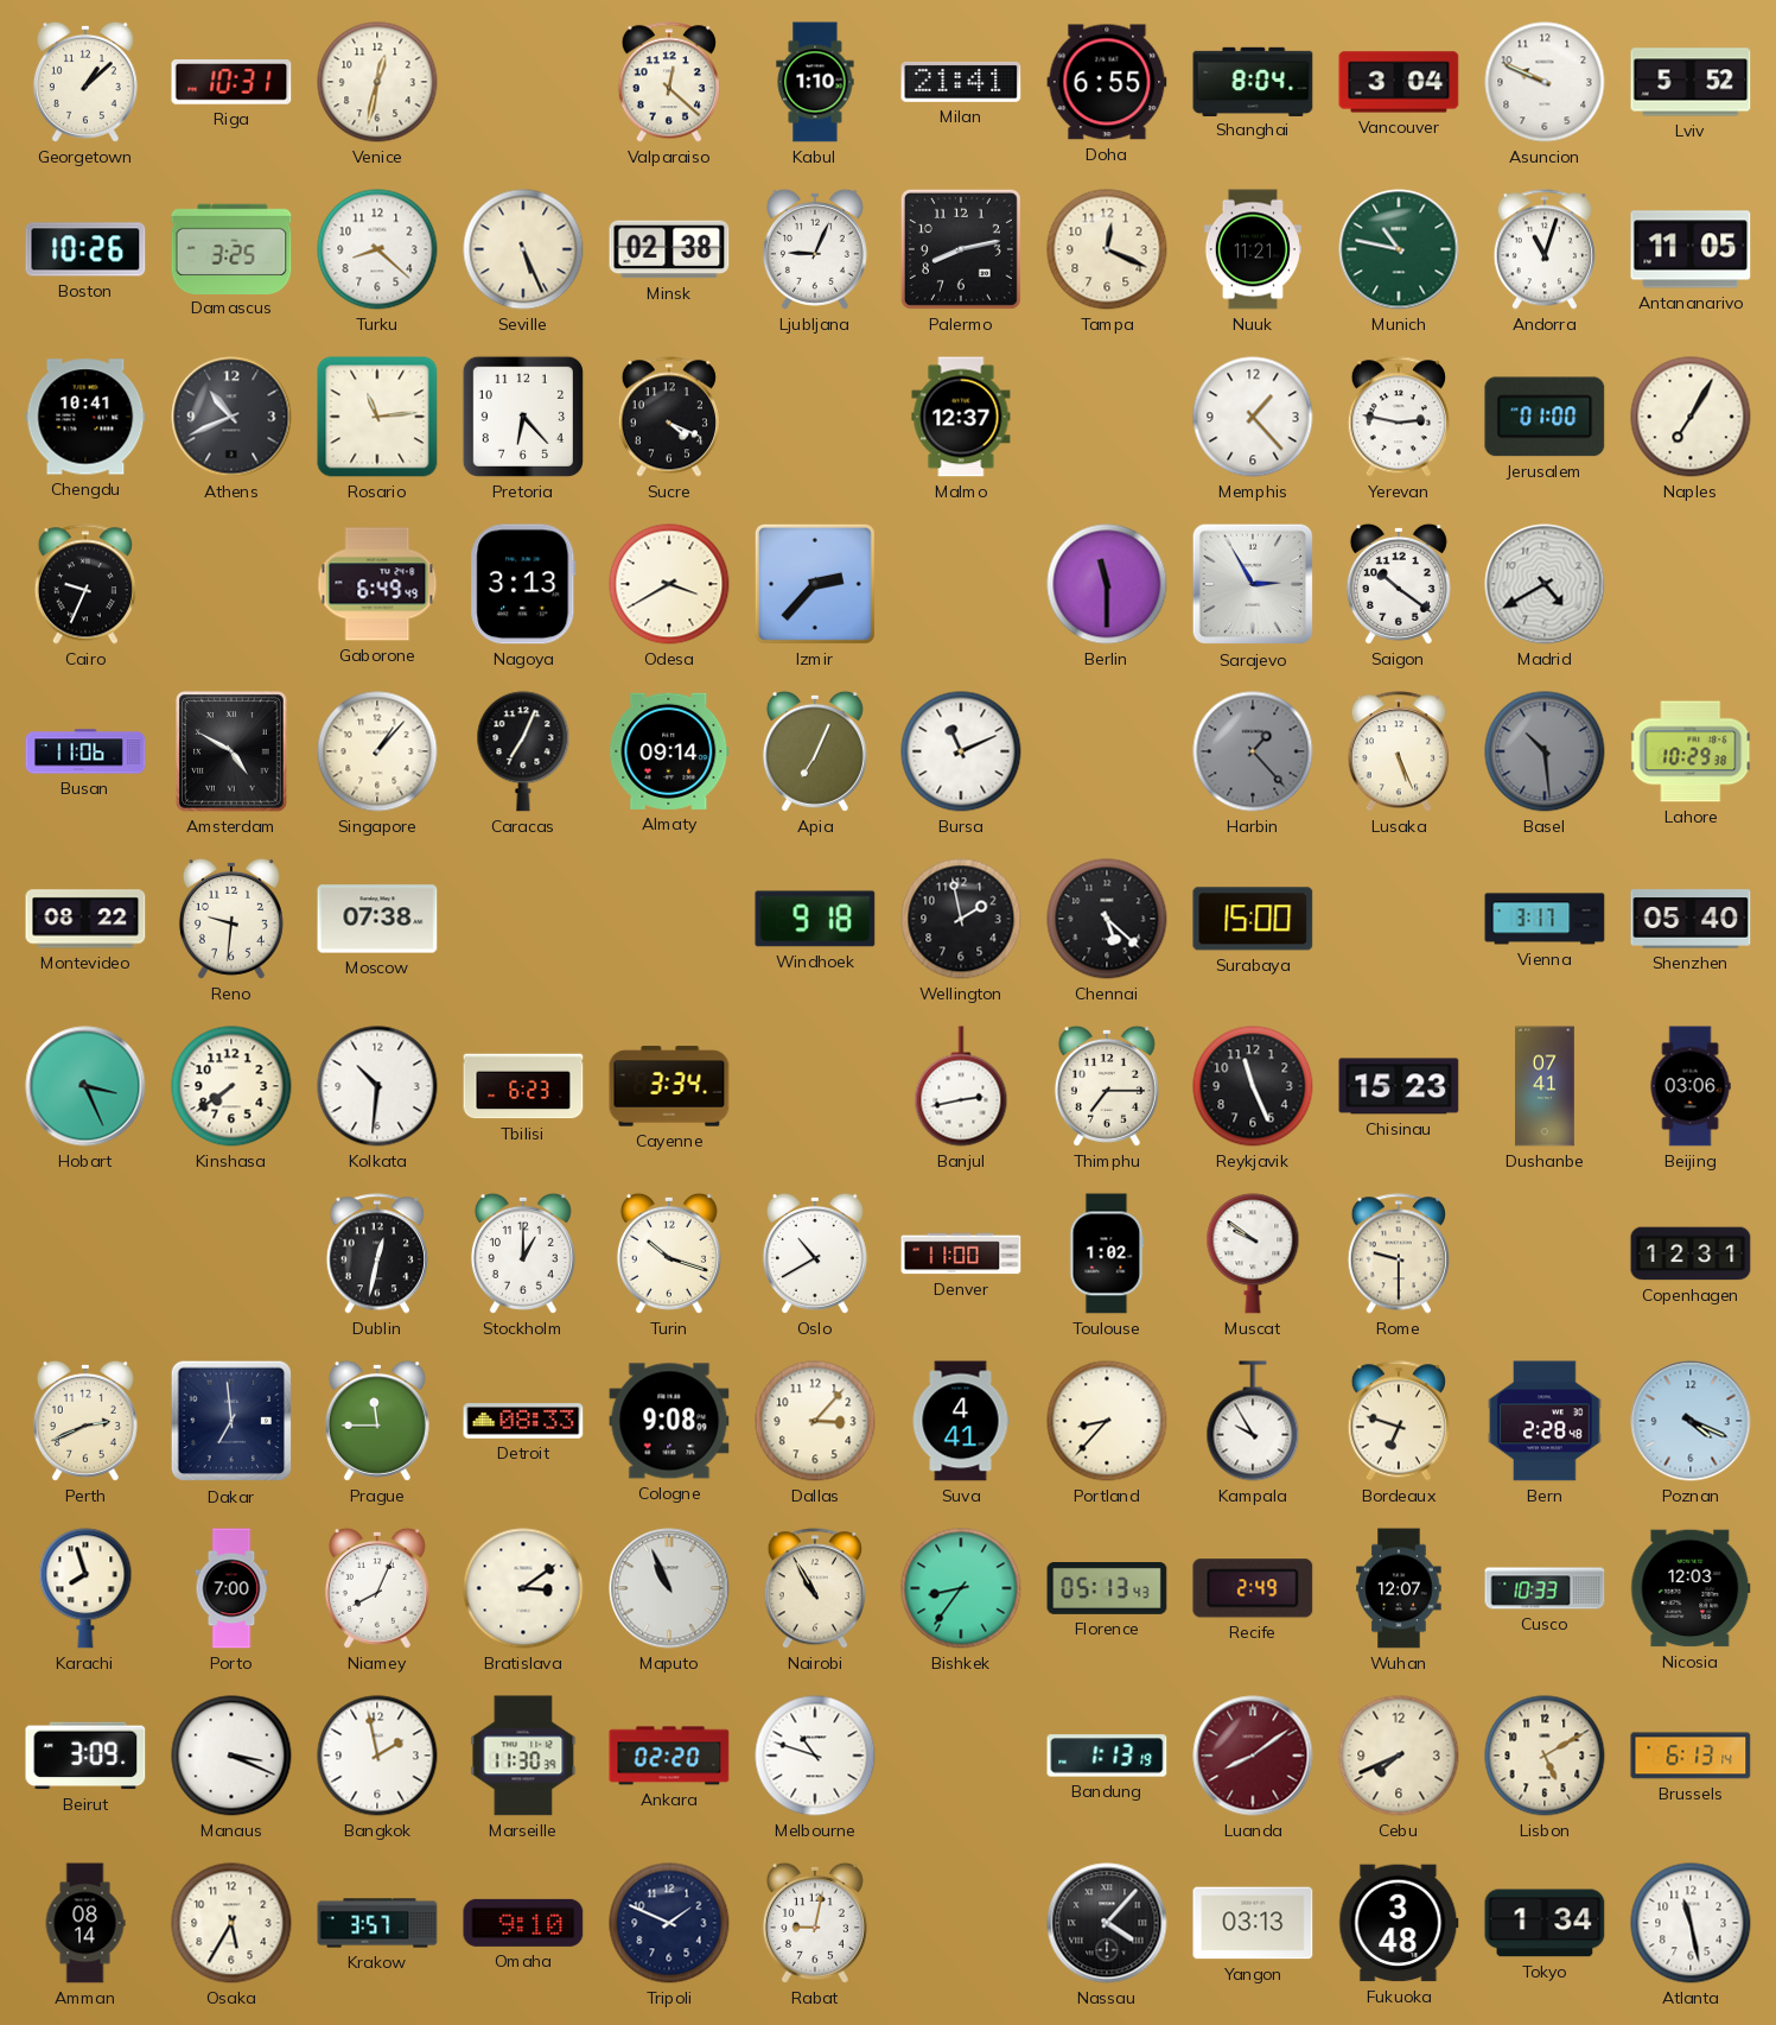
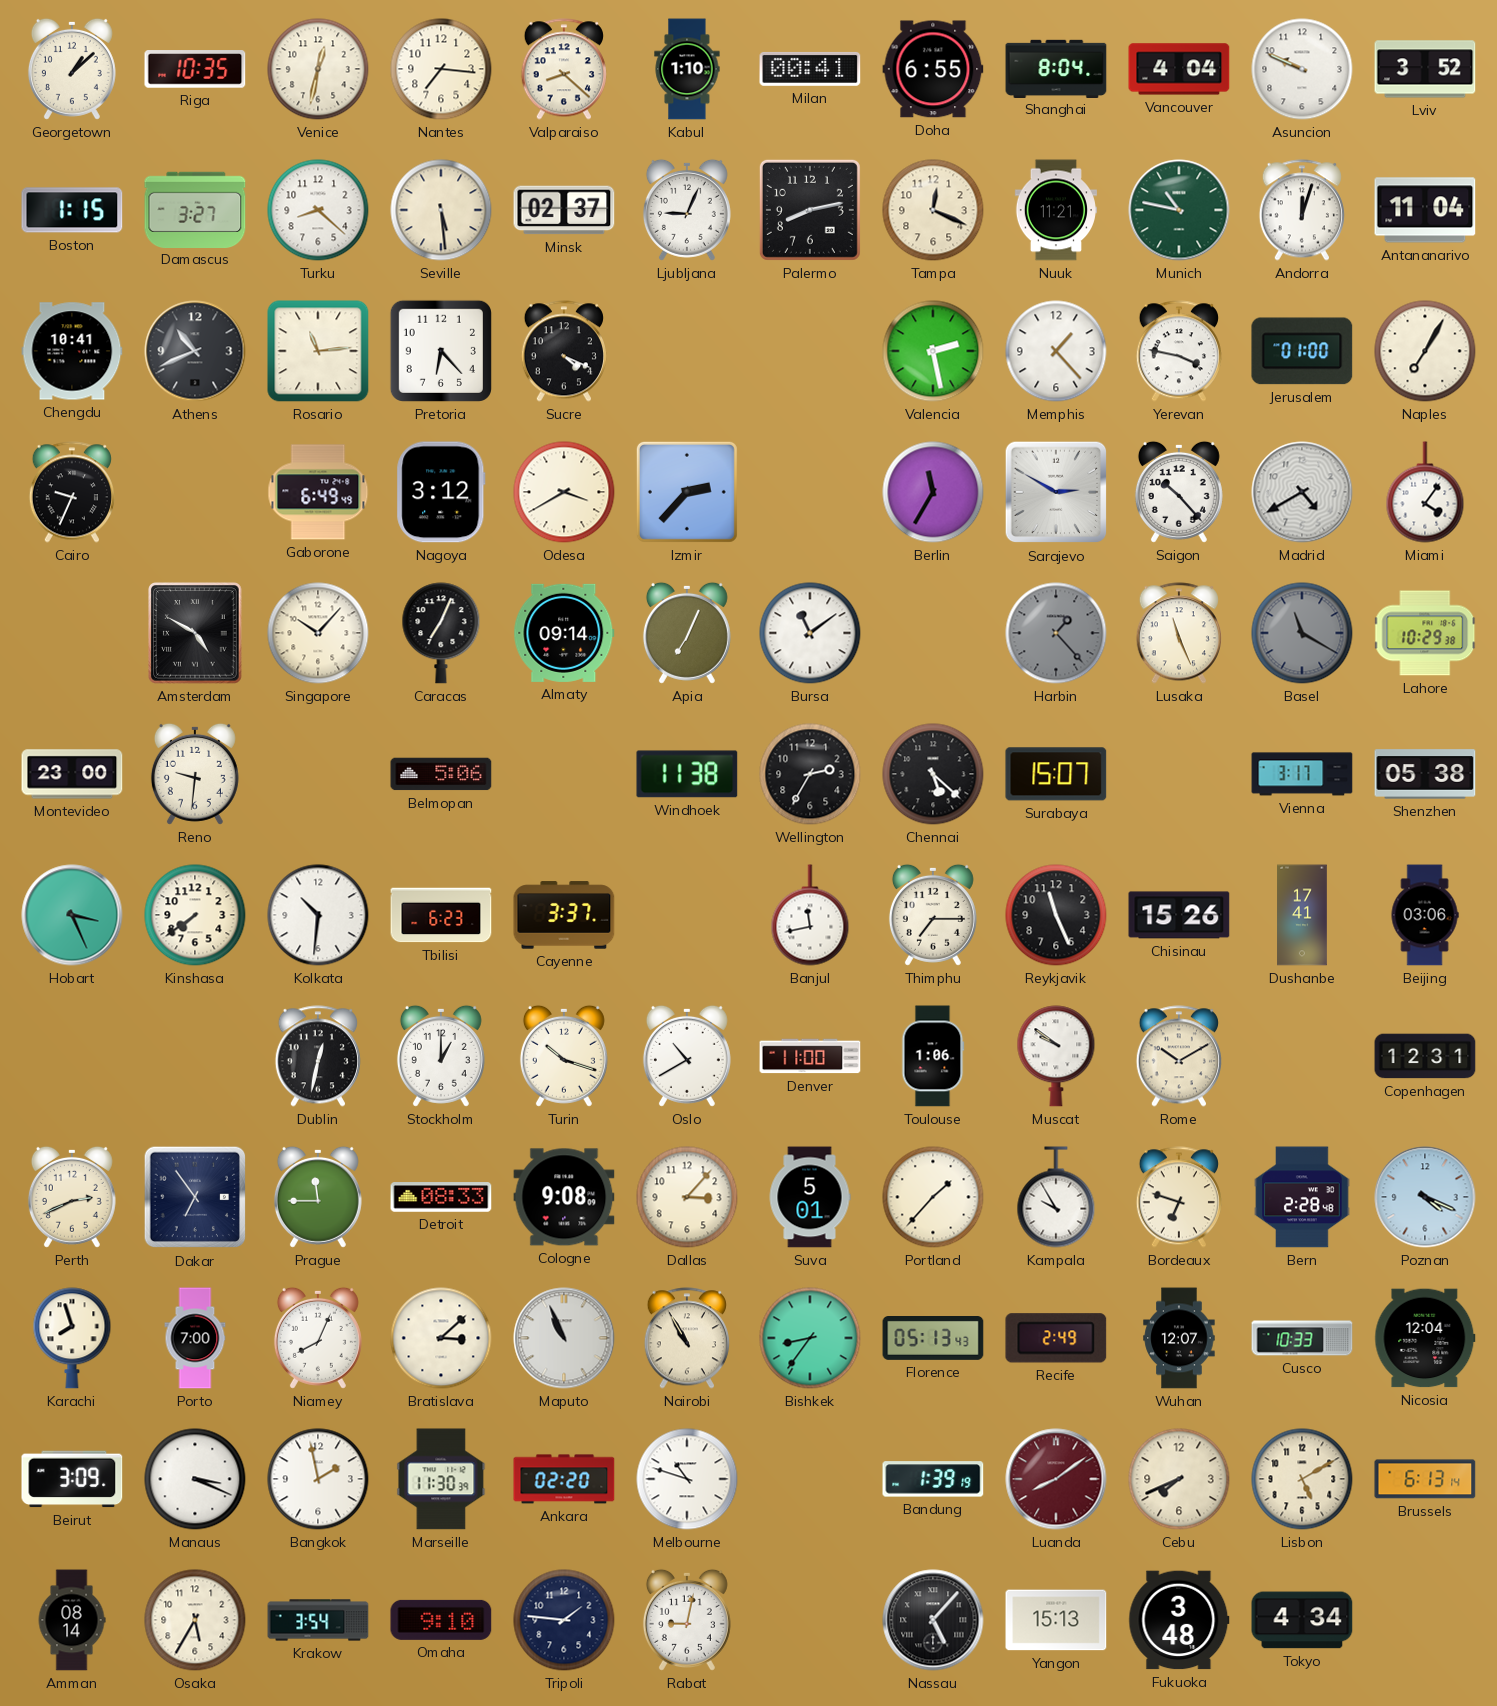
Riga: 10:31 -> 10:35 (195, 69)
Nantes: none -> 7:16 (441, 69)
Valparaiso: 12:22 -> 8:22 (564, 69)
Milan: 21:41 -> 00:41 (810, 69)
Vancouver: 3:04 -> 4:04 (1179, 69)
Lviv: 5:52 -> 3:52 (1425, 69)
Boston: 10:26 -> 1:15 (72, 210)
Damascus: 3:25 -> 3:27 (195, 209)
Seville: 5:26 -> 5:29 (441, 210)
Minsk: 02:38 -> 02:37 (564, 210)
Andorra: 11:03 -> 12:03 (1302, 210)
Antananarivo: 11:05 -> 11:04 (1425, 210)
Malmo: 12:37 -> none (961, 417)
Valencia: none -> 2:28 (933, 351)
Yerevan: 2:47 -> 3:47 (1179, 351)
Nagoya: 3:13 -> 3:12 (441, 492)
Berlin: 11:30 -> 11:35 (933, 492)
Sarajevo: 2:55 -> 2:50 (1056, 492)
Saigon: 10:21 -> 10:23 (1179, 492)
Miami: none -> 4:06 (1425, 492)
Busan: 11:06 -> none (85, 751)
Singapore: 1:07 -> 10:07 (318, 633)
Bursa: 11:11 -> 11:09 (810, 633)
Lusaka: 5:26 -> 11:26 (1179, 633)
Basel: 10:29 -> 11:20 (1302, 633)
Montevideo: 08:22 -> 23:00 (72, 774)
Moscow: 07:38 -> none (377, 919)
Belmopan: none -> 5:06 (441, 774)
Windhoek: 9:18 -> 11:38 (687, 774)
Wellington: 1:58 -> 2:35 (810, 774)
Surabaya: 15:00 -> 15:07 (1056, 774)
Shenzhen: 05:40 -> 05:38 (1425, 774)
Cayenne: 3:34 -> 3:37 (564, 915)
Banjul: 2:43 -> 11:43 (810, 915)
Chisinau: 15:23 -> 15:26 (1179, 915)
Dushanbe: 07:41 -> 17:41 (1302, 915)
Toulouse: 1:02 -> 1:06 (933, 1056)
Rome: 9:30 -> 10:10 (1179, 1056)
Dakar: 6:59 -> 6:54 (195, 1197)
Suva: 4:41 -> 5:01 (810, 1197)
Portland: 8:37 -> 1:37 (933, 1197)
Bratislava: 3:09 -> 3:08 (441, 1338)
Nicosia: 12:03 -> 12:04 (1425, 1338)
Bandung: 1:13 -> 1:39 (933, 1479)
Krakow: 3:57 -> 3:54 (318, 1620)
Tripoli: 1:49 -> 1:46 (564, 1620)
Nassau: 4:07 -> 5:07 (933, 1620)
Yangon: 03:13 -> 15:13 (1056, 1620)
Tokyo: 1:34 -> 4:34 (1302, 1620)
Atlanta: 11:28 -> none (1691, 1923)
